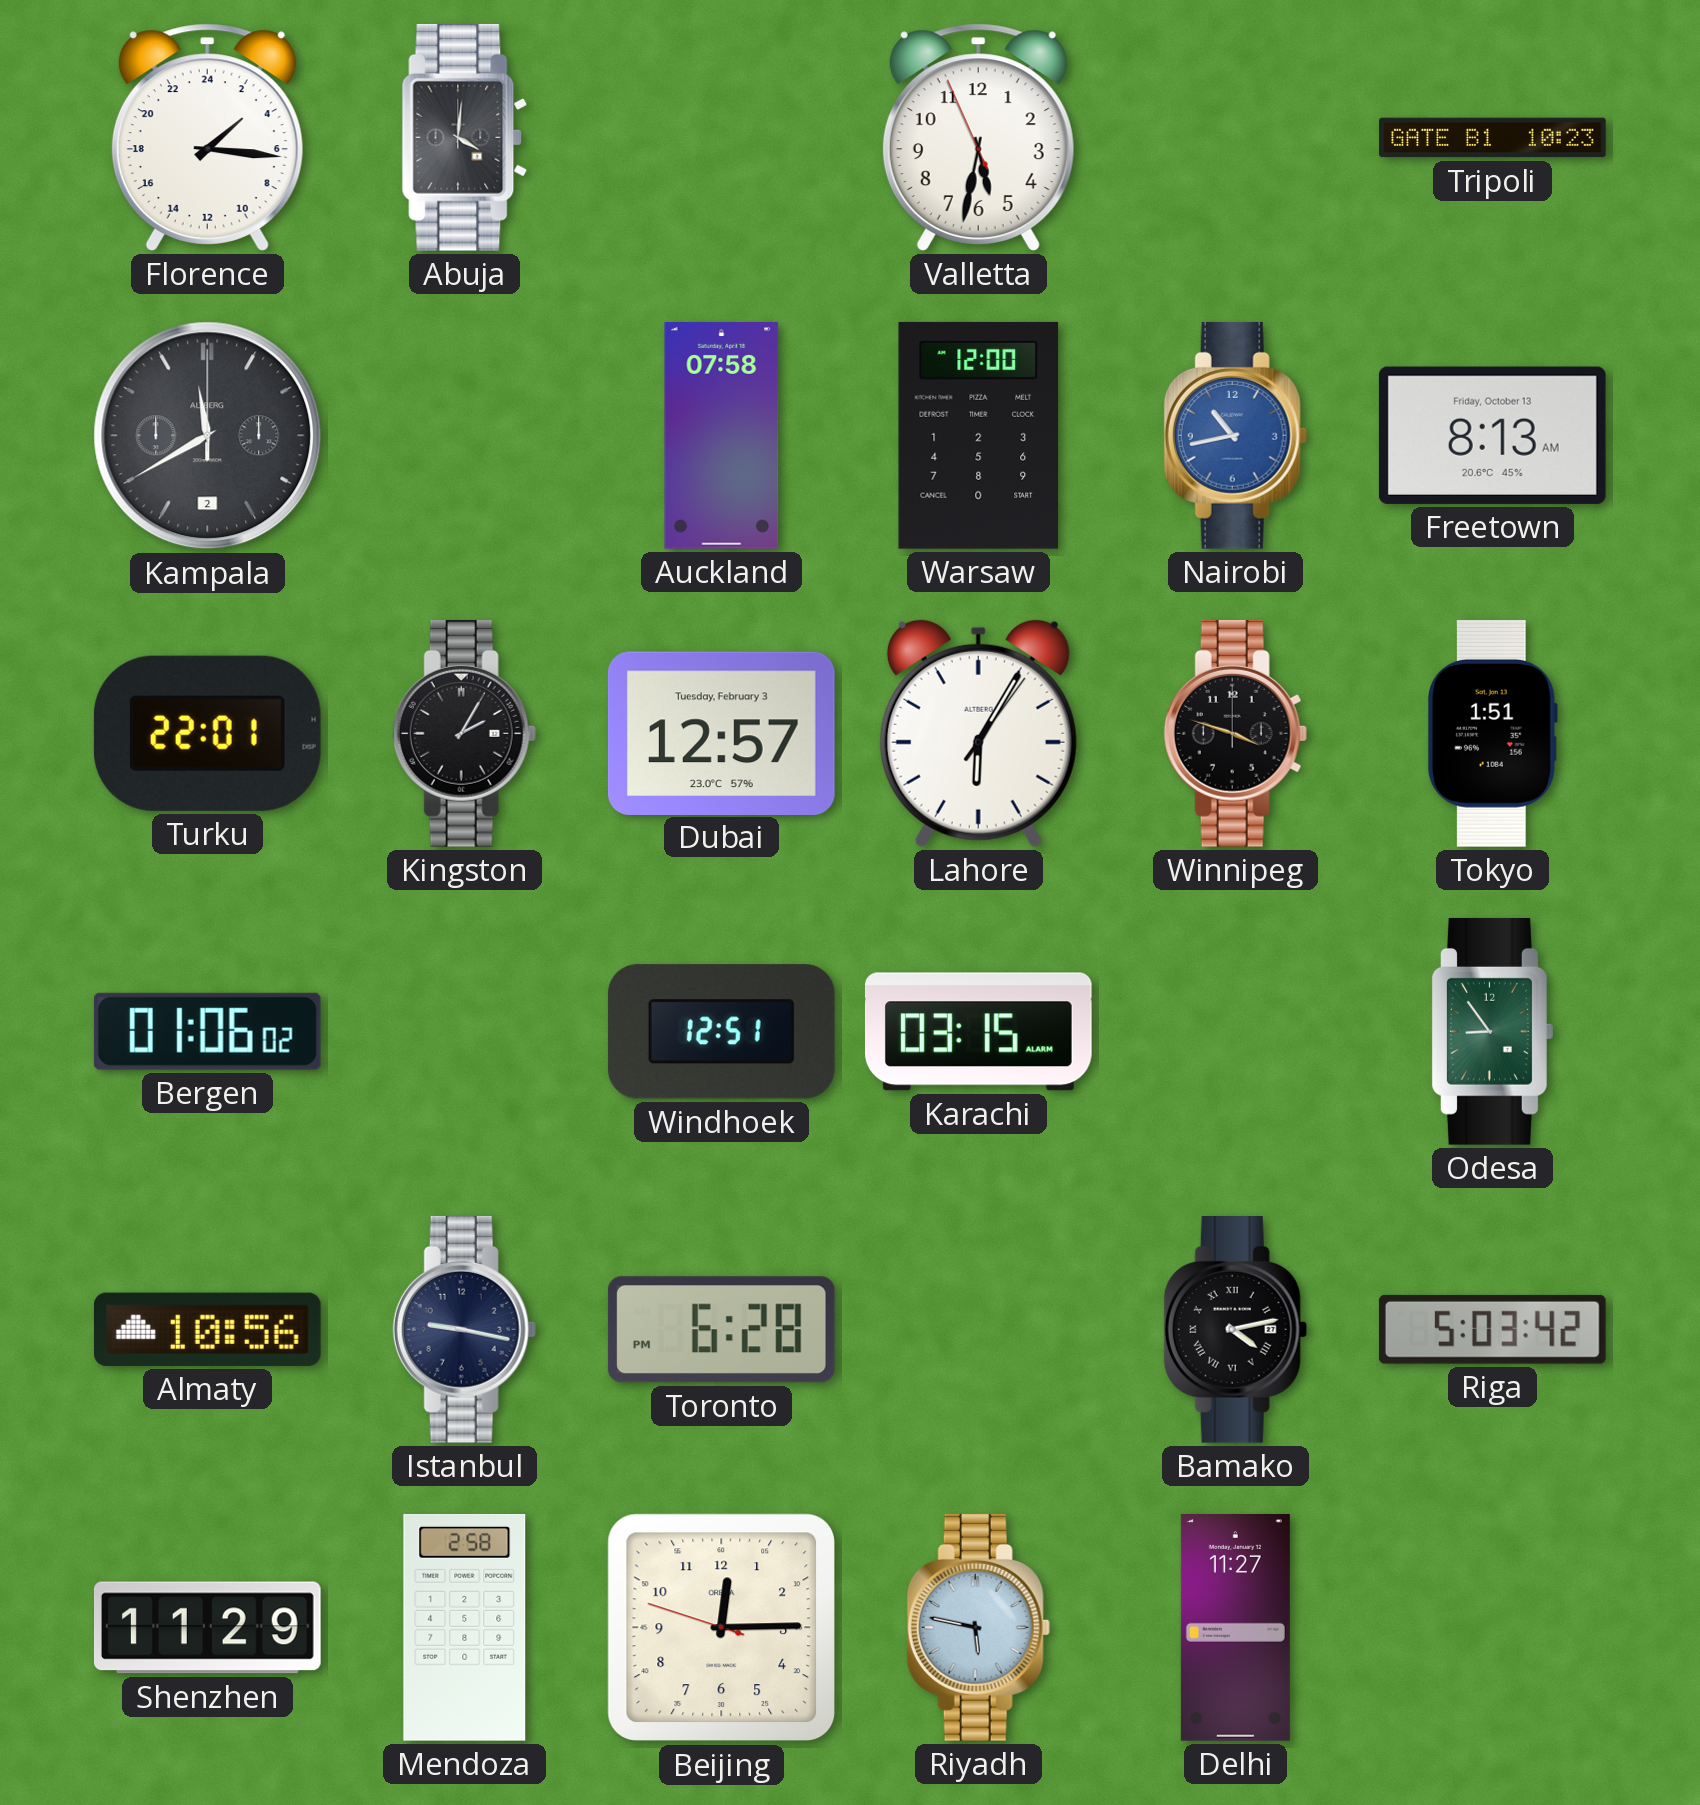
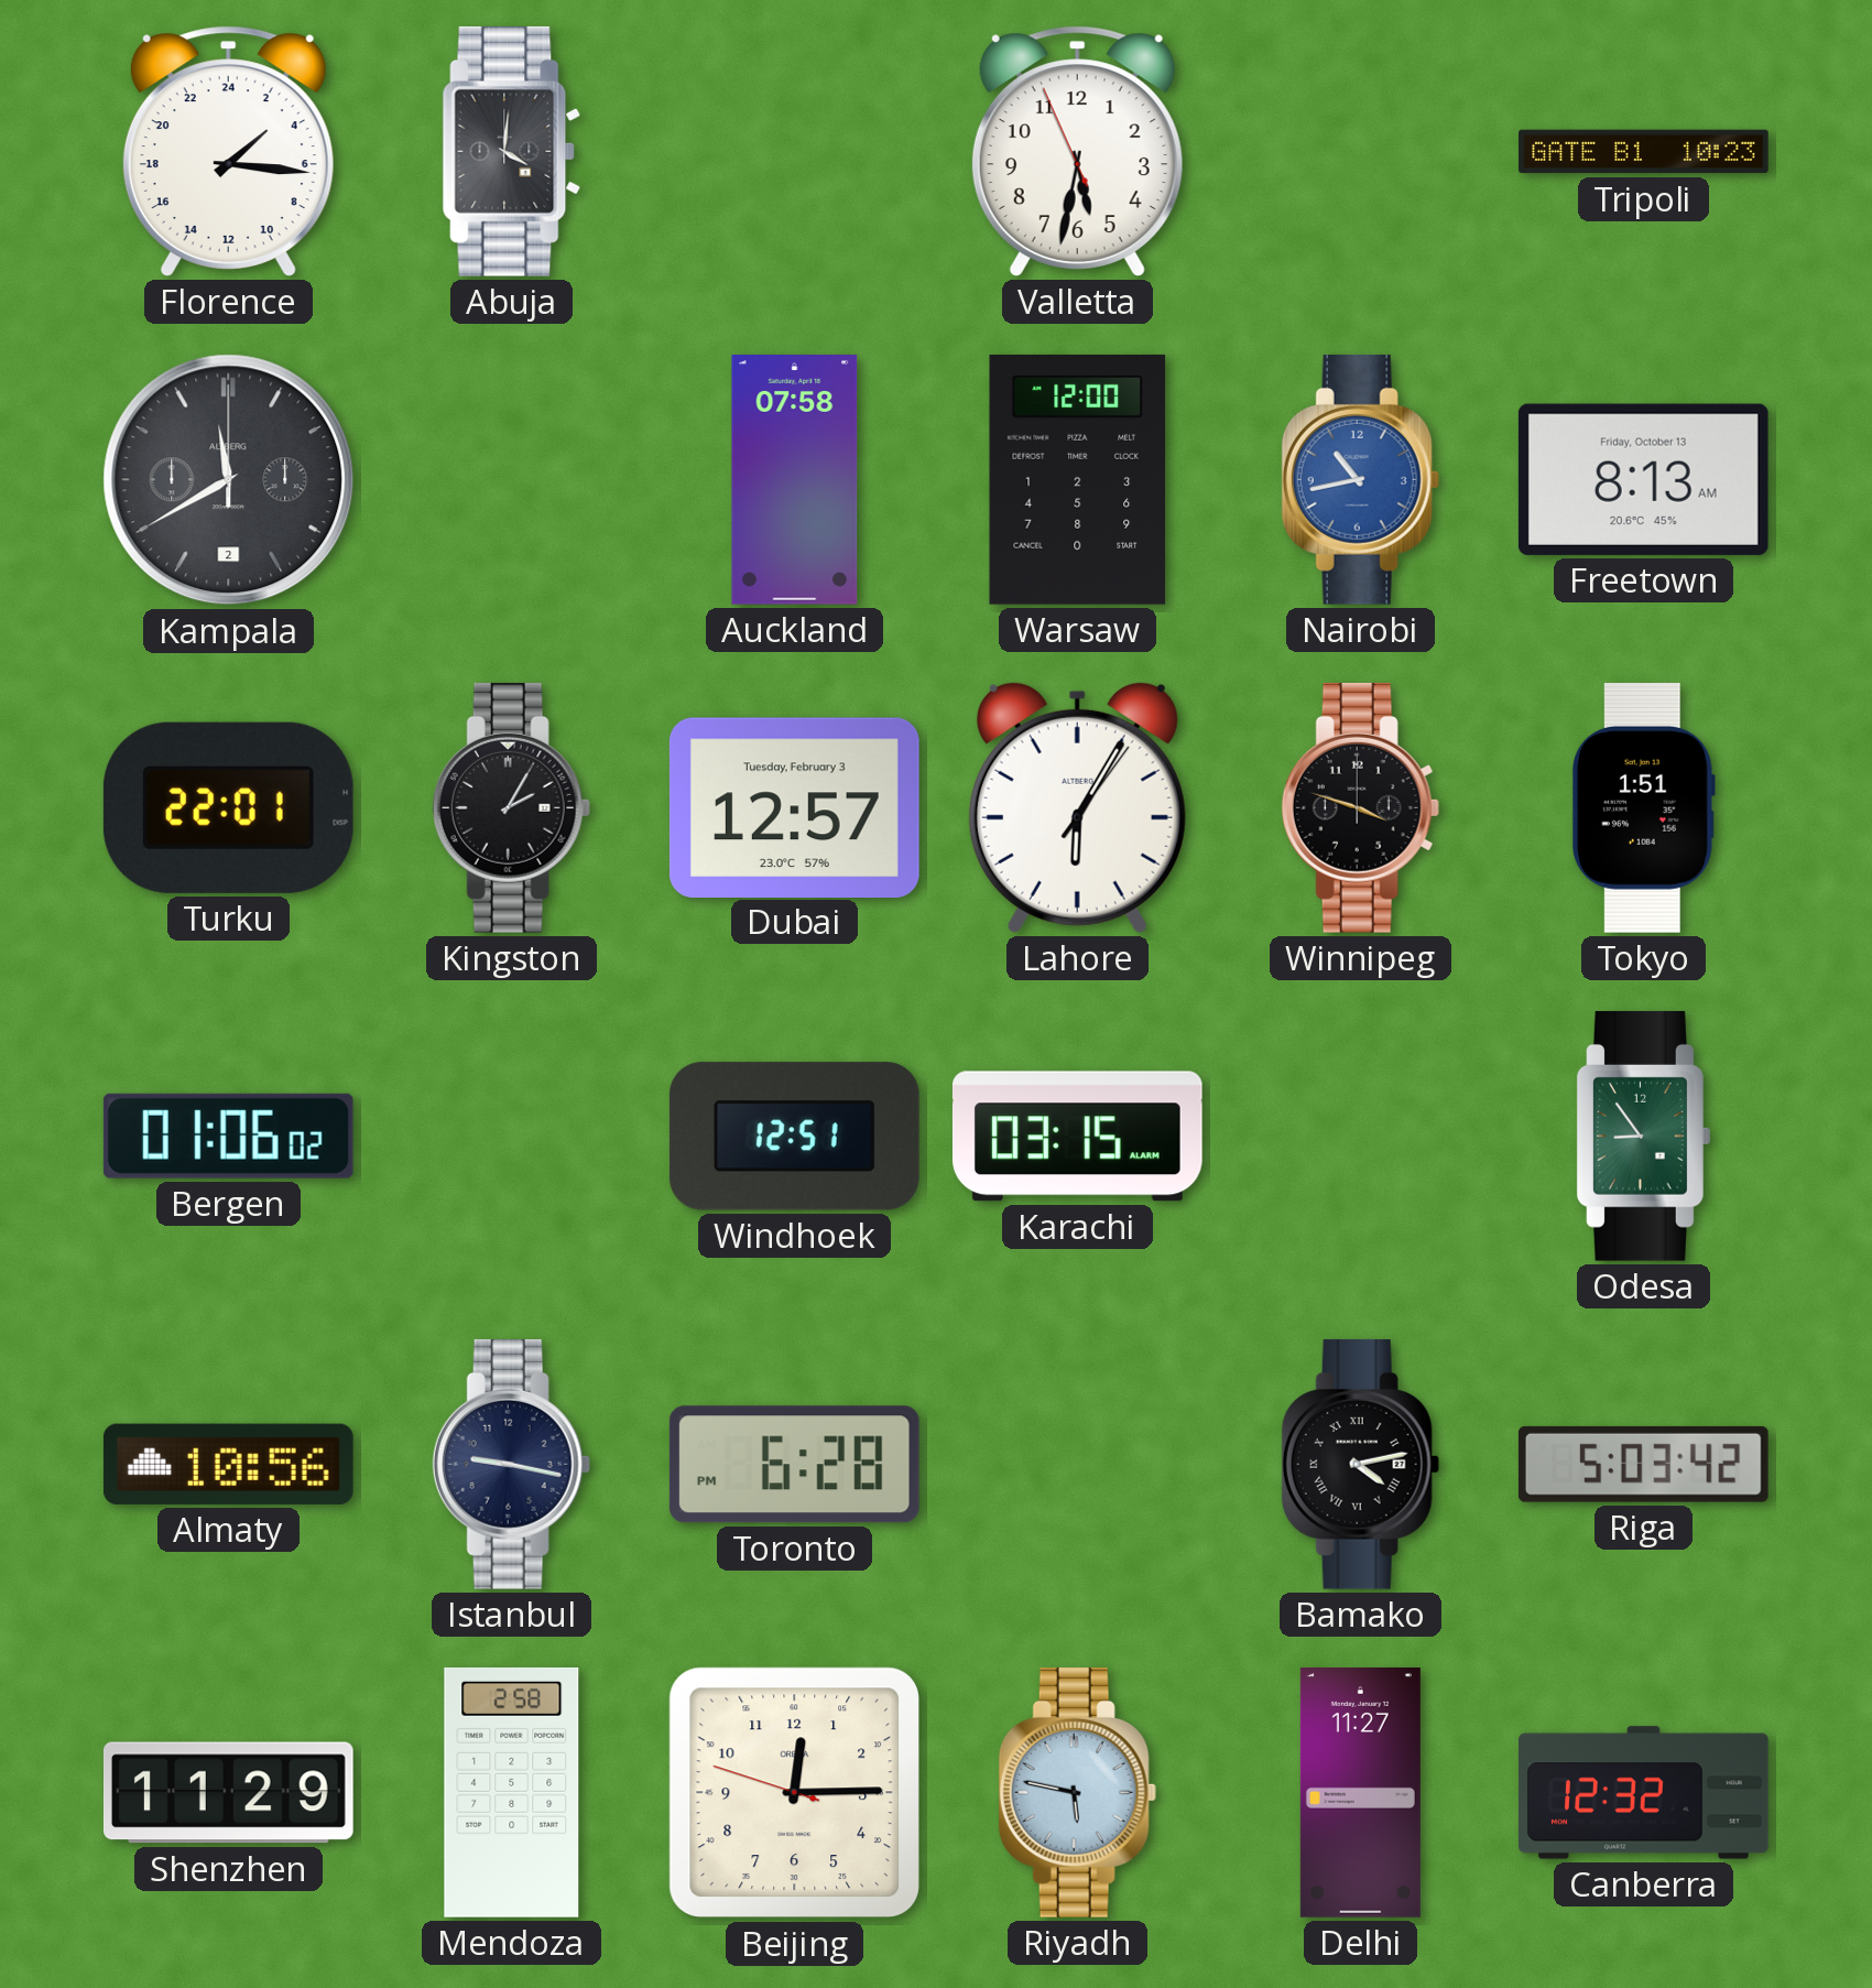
Canberra: none -> 12:32 (1644, 1793)
